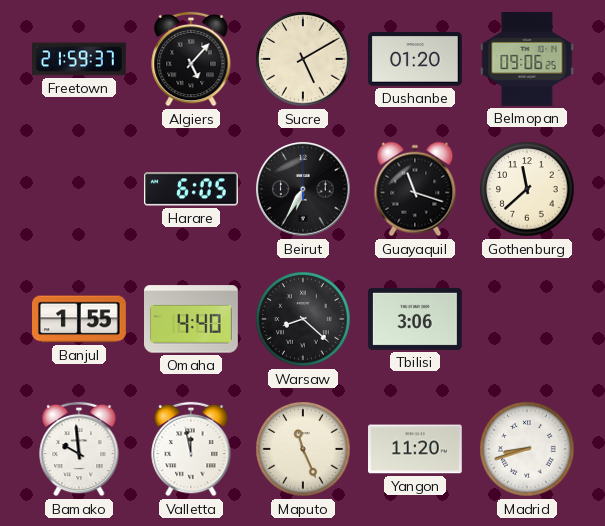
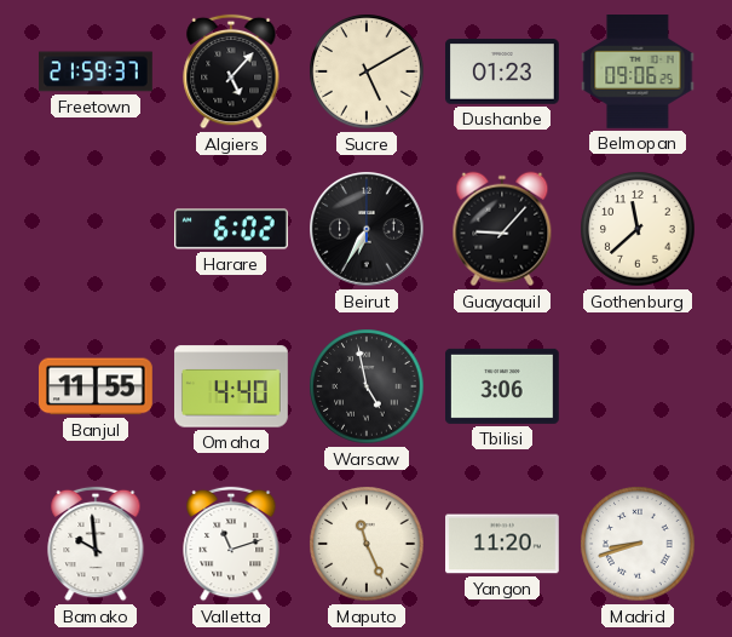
Dushanbe: 01:20 -> 01:23 (503, 71)
Harare: 6:05 -> 6:02 (232, 229)
Guayaquil: 11:18 -> 9:07 (502, 229)
Banjul: 1:55 -> 11:55 (97, 386)
Warsaw: 8:22 -> 4:58 (367, 386)
Valletta: 11:58 -> 11:12 (231, 544)
